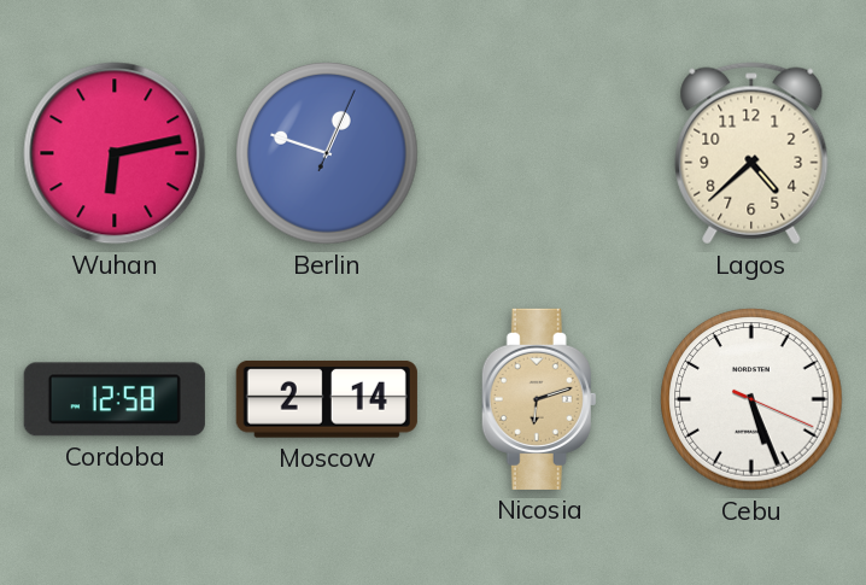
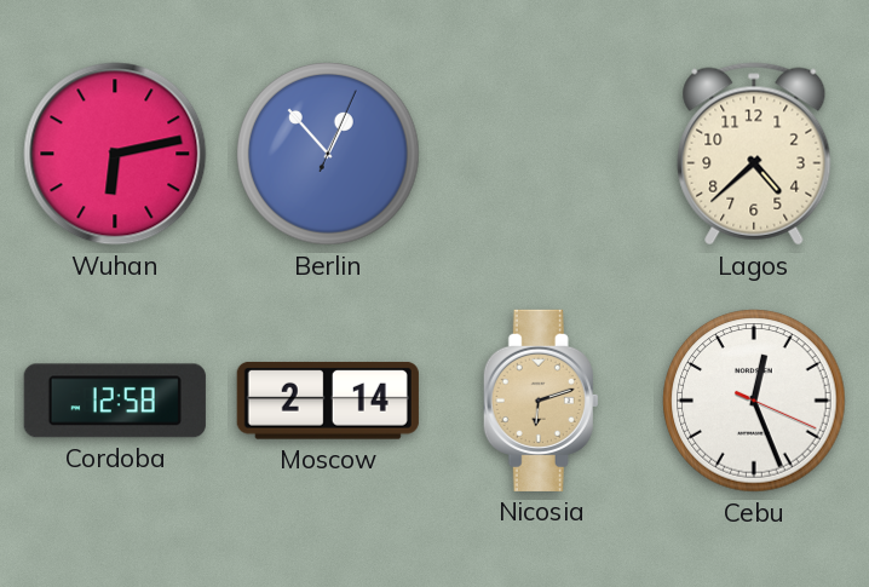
Berlin: 12:48 -> 12:53 (328, 154)
Cebu: 5:26 -> 12:26 (754, 401)
